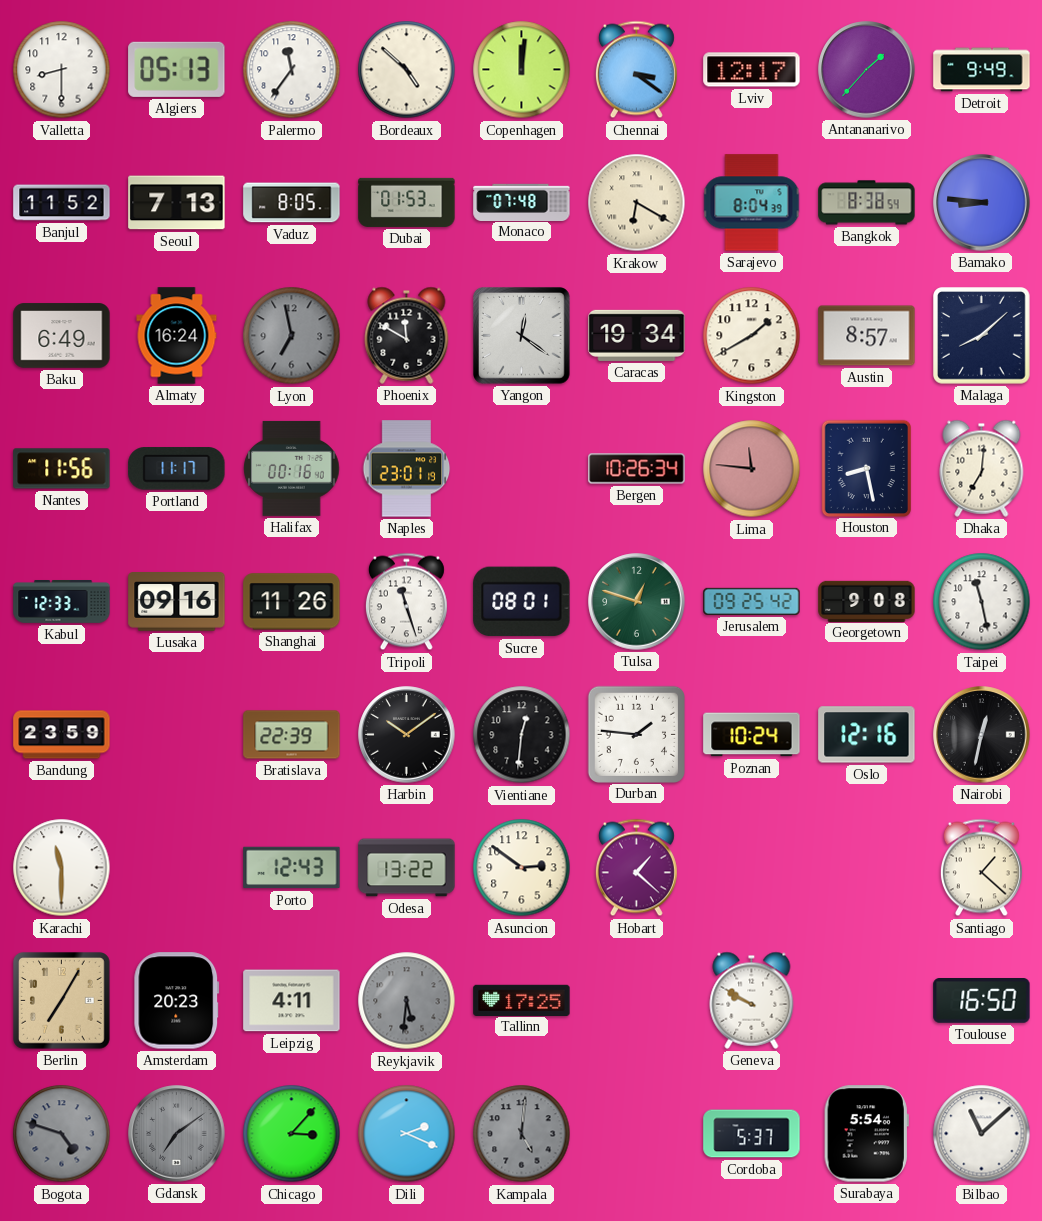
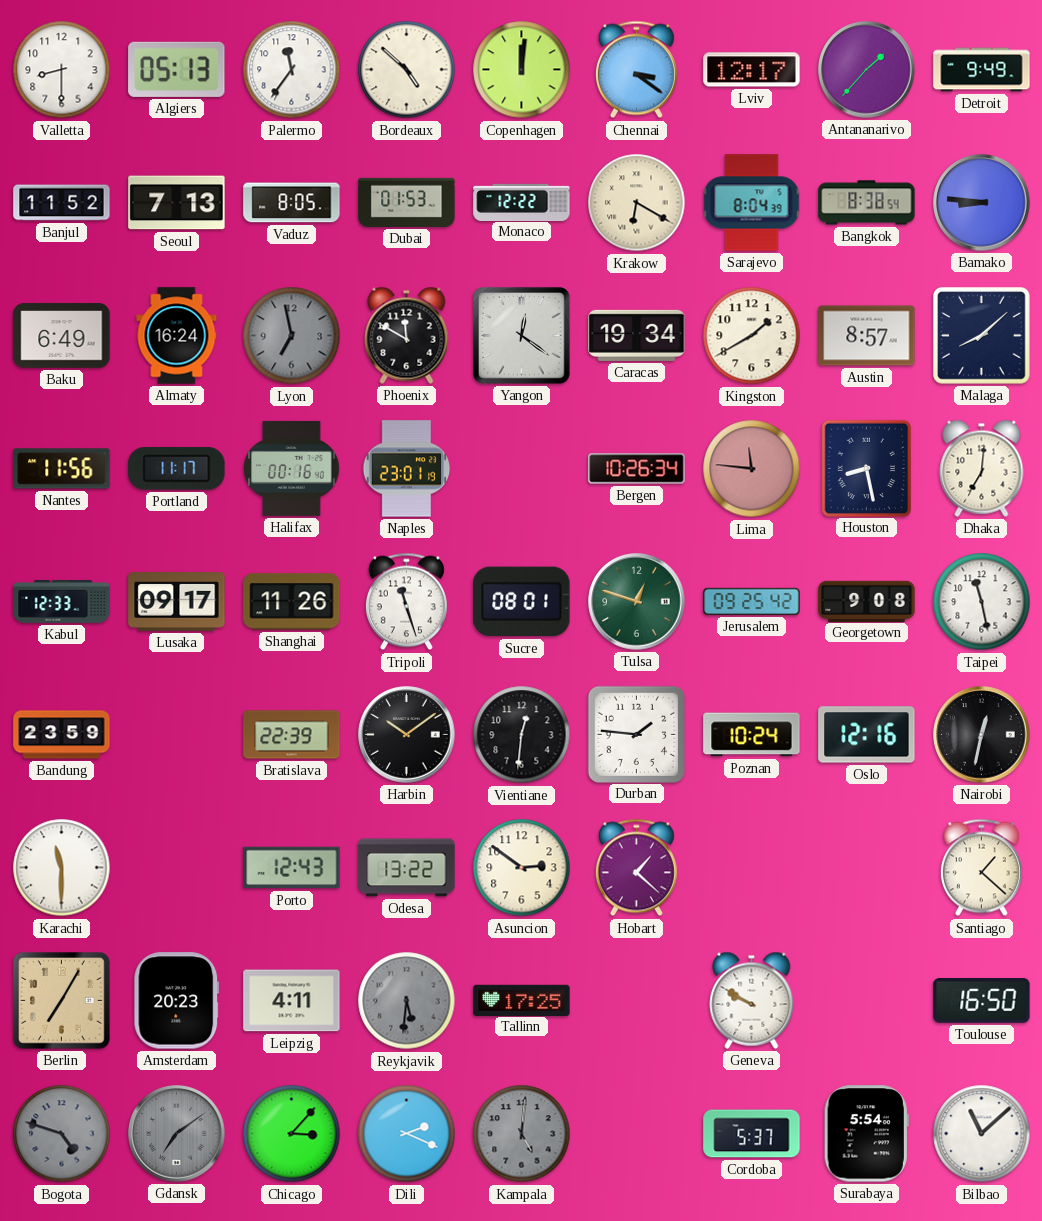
Monaco: 07:48 -> 12:22 (522, 202)
Lusaka: 09:16 -> 09:17 (177, 602)
